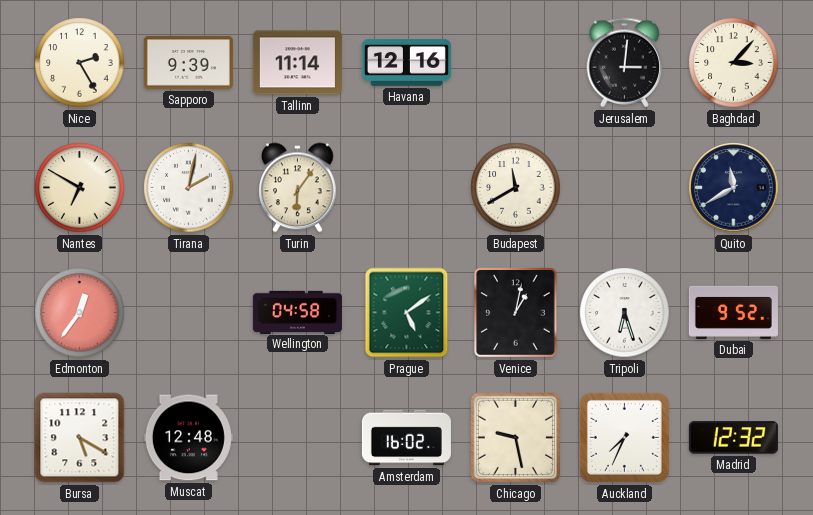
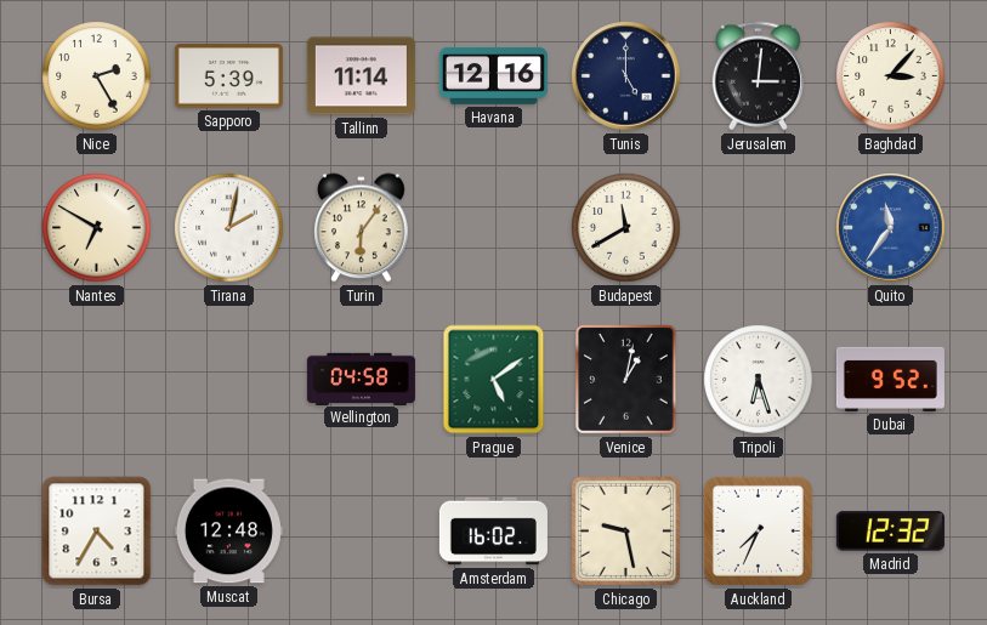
Sapporo: 9:39 -> 5:39 (228, 76)
Tunis: none -> 5:00 (626, 76)
Quito: 11:40 -> 11:36 (891, 228)
Quito dial: navy -> blue (891, 228)
Edmonton: 12:36 -> none (80, 313)
Bursa: 5:20 -> 4:35 (97, 532)
